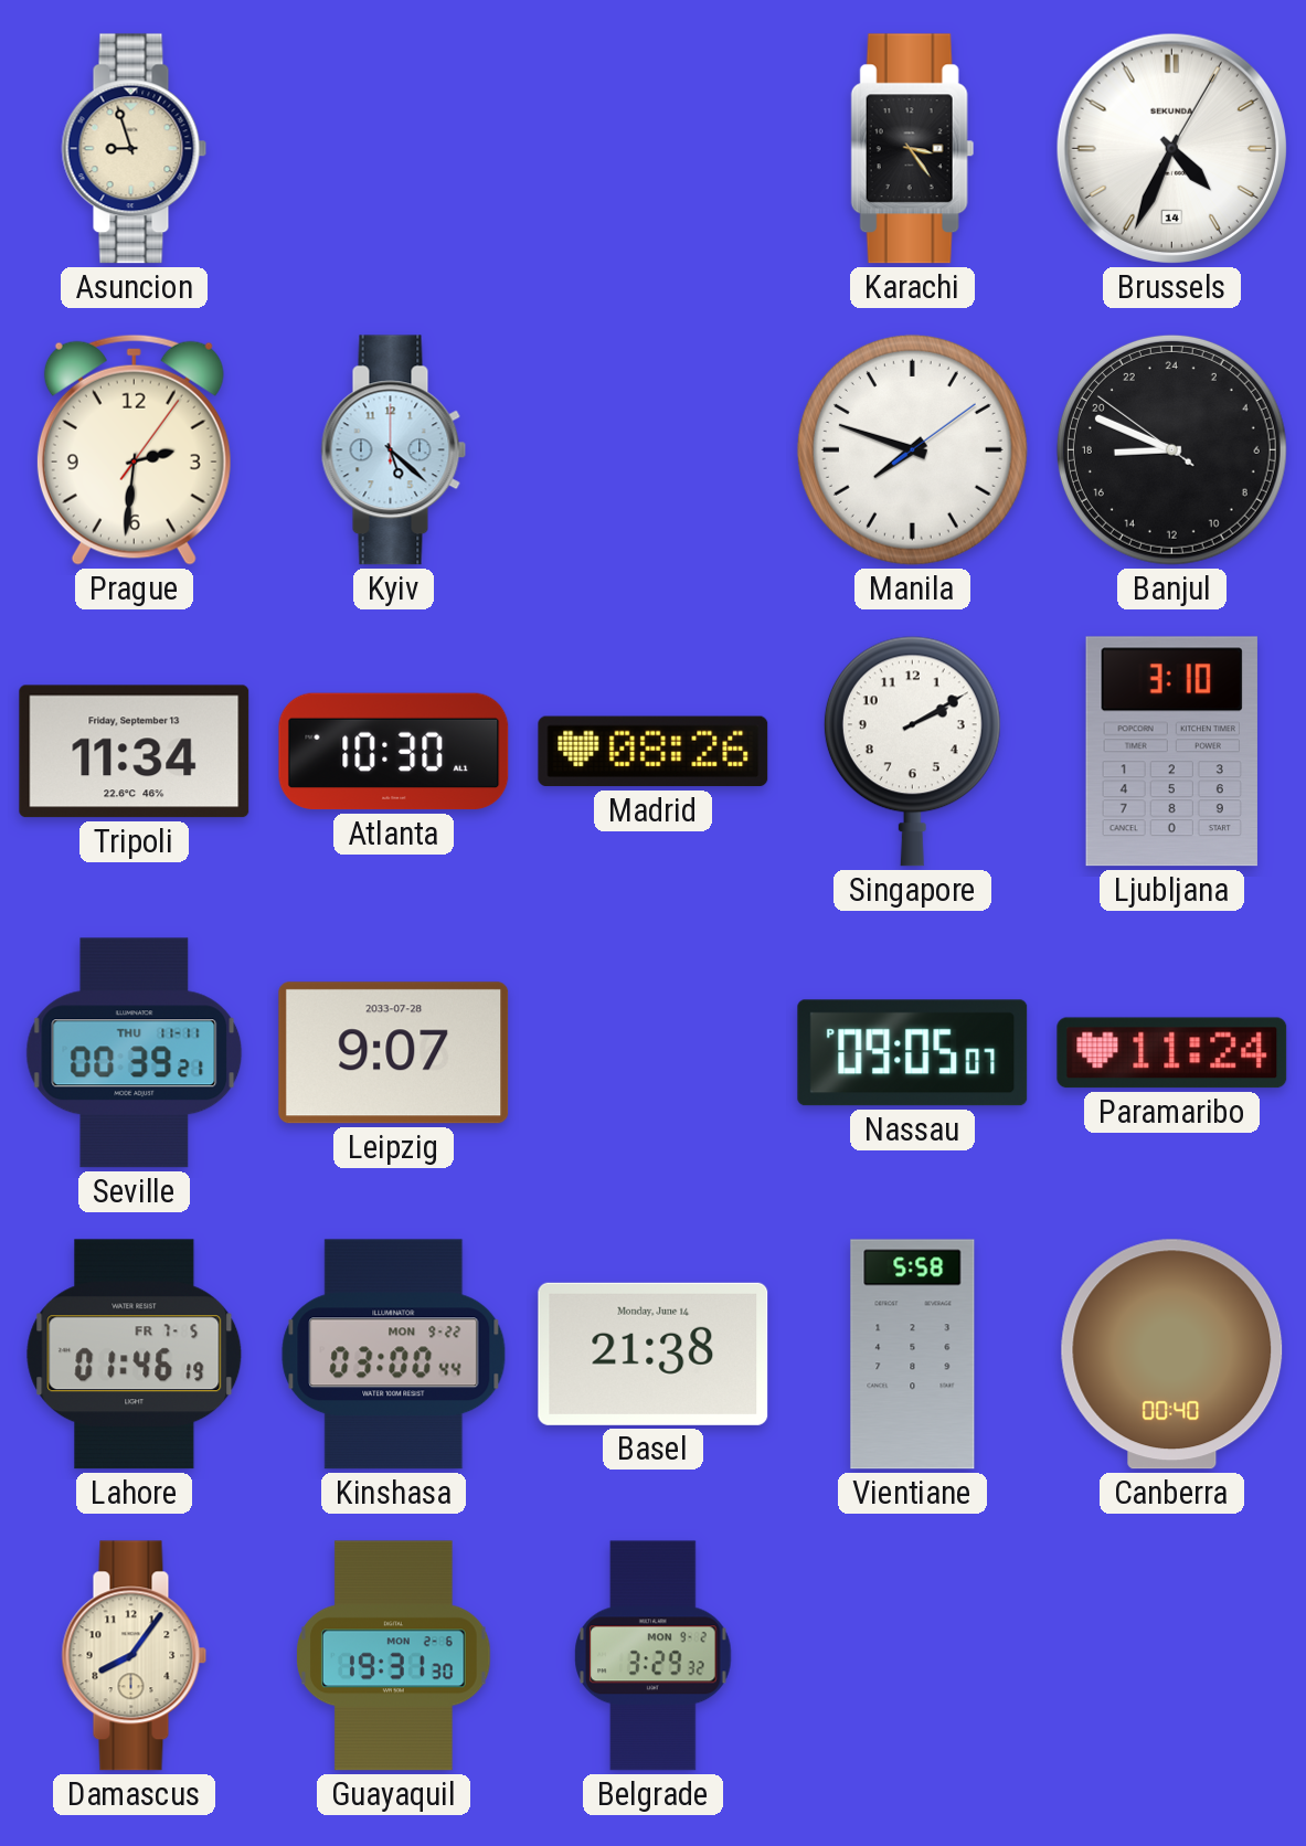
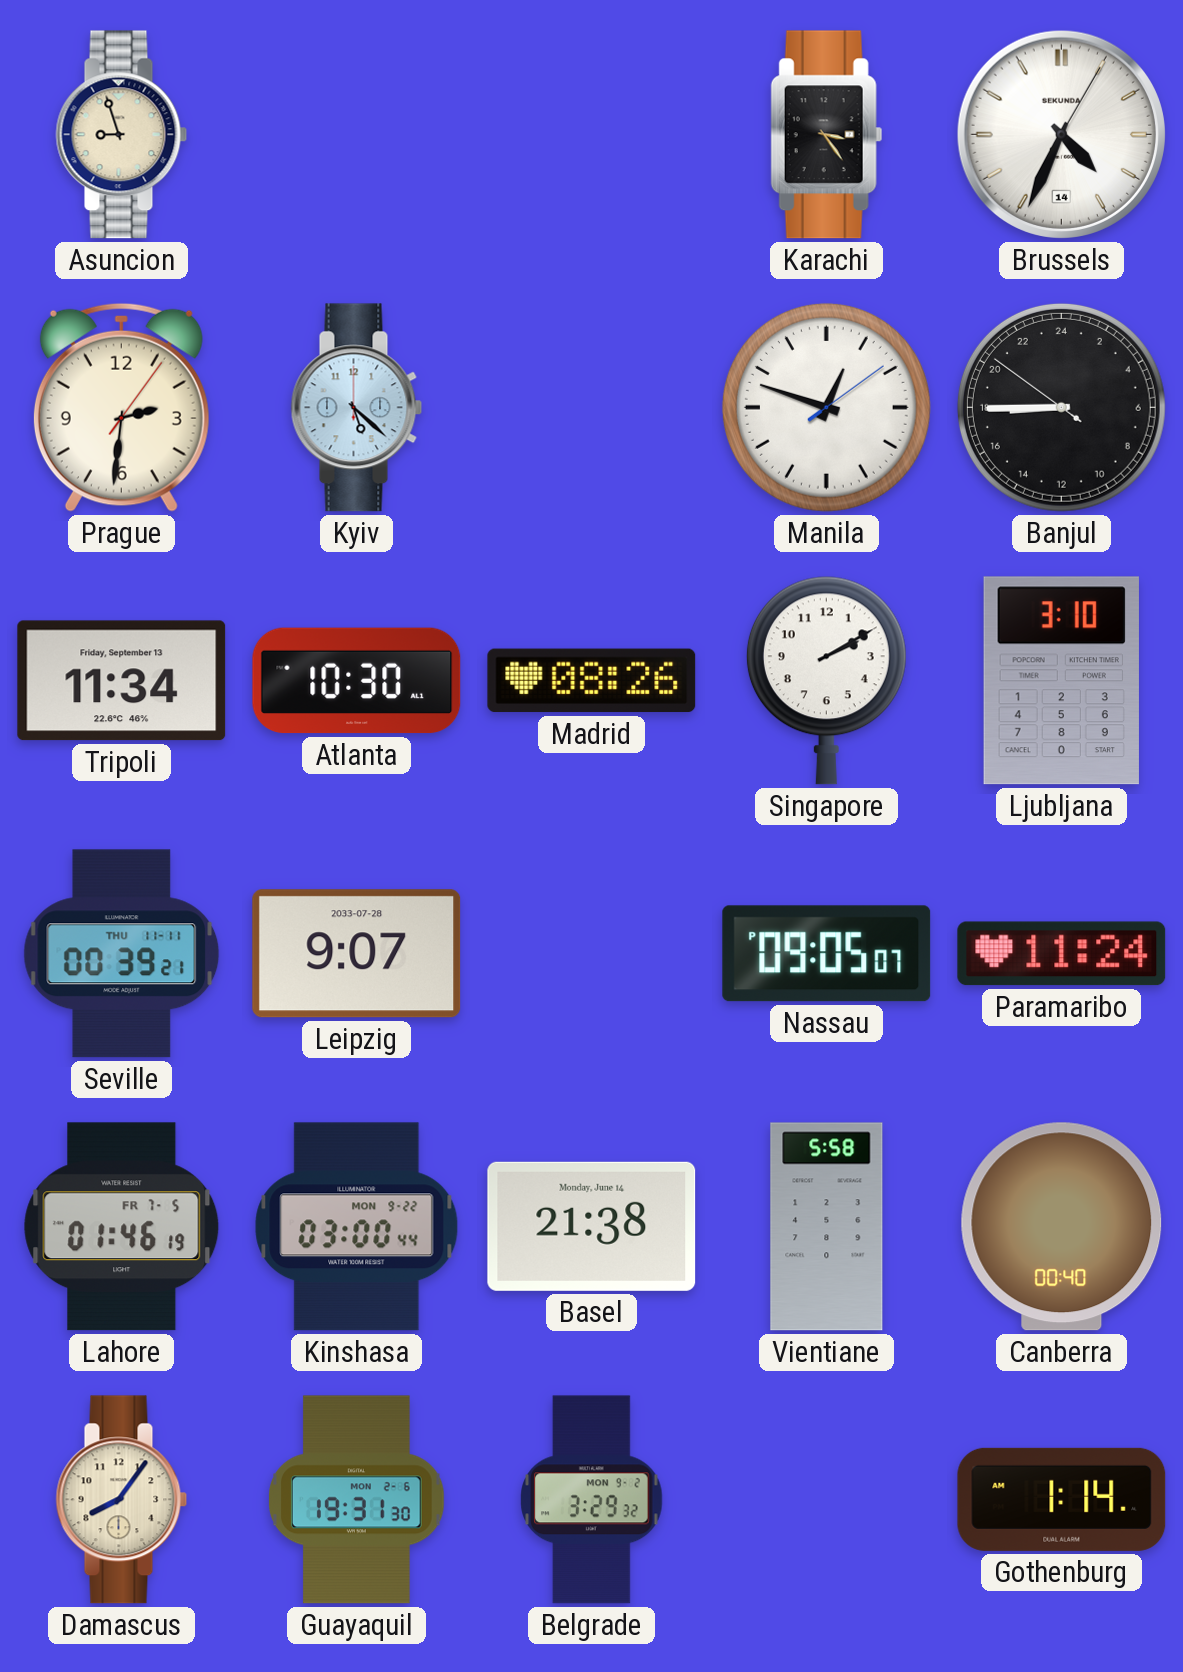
Manila: 7:48 -> 12:48 (826, 407)
Banjul: 17:48 -> 17:44 (1061, 407)
Gothenburg: none -> 1:14 (1062, 1499)
